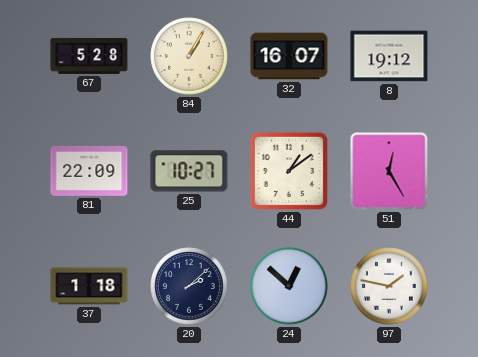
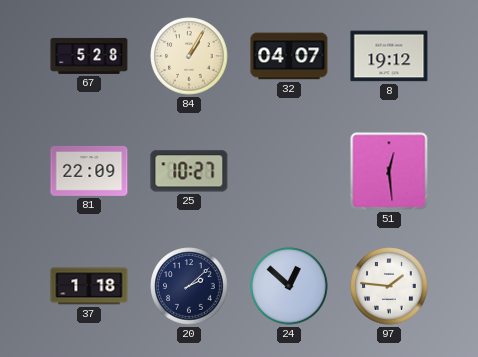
32: 16:07 -> 04:07 (289, 56)
44: 1:09 -> none (289, 171)
51: 12:25 -> 12:29 (389, 171)
97: 1:47 -> 1:46 (389, 286)
